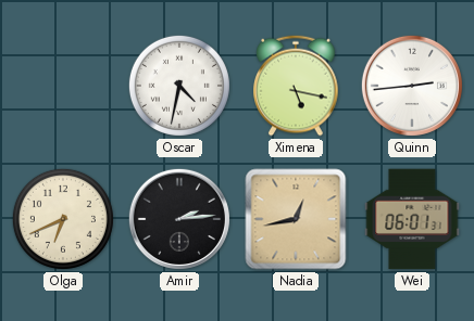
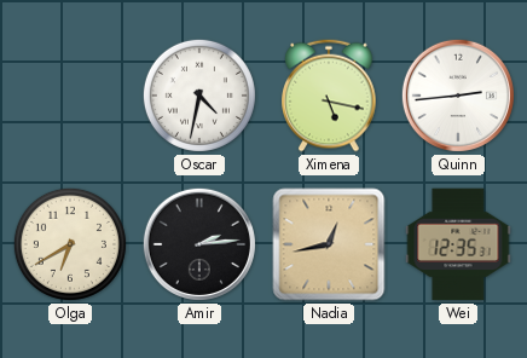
Olga: 6:41 -> 6:40 (70, 244)
Wei: 06:01 -> 12:35 (458, 244)
